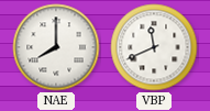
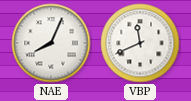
NAE: 8:00 -> 8:04 (51, 43)
